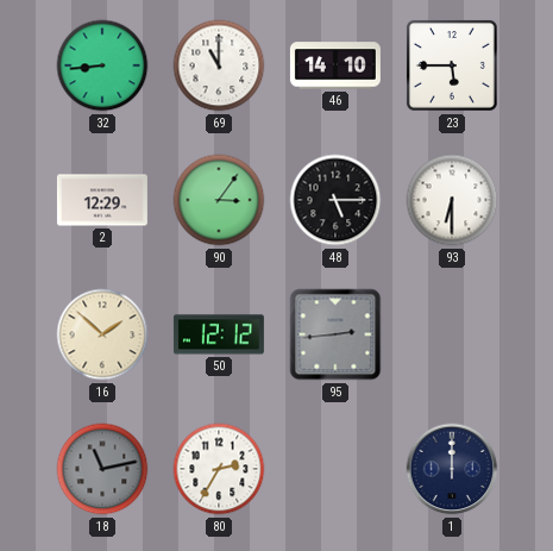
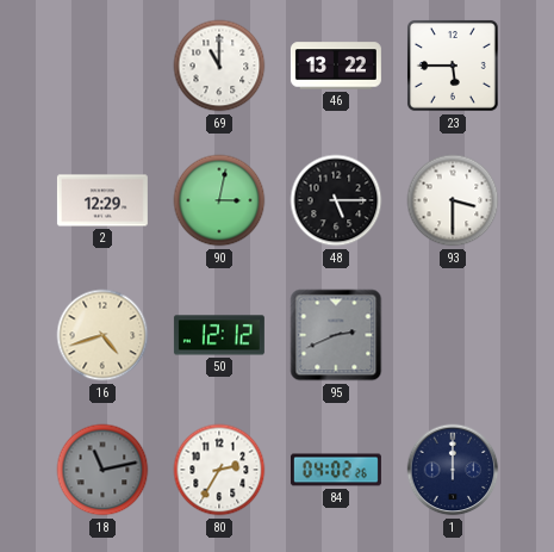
32: 8:44 -> none (102, 65)
46: 14:10 -> 13:22 (336, 66)
90: 3:06 -> 3:02 (219, 200)
93: 6:30 -> 3:30 (453, 200)
16: 1:52 -> 4:42 (102, 335)
95: 2:44 -> 2:41 (336, 335)
84: none -> 04:02 (336, 470)
